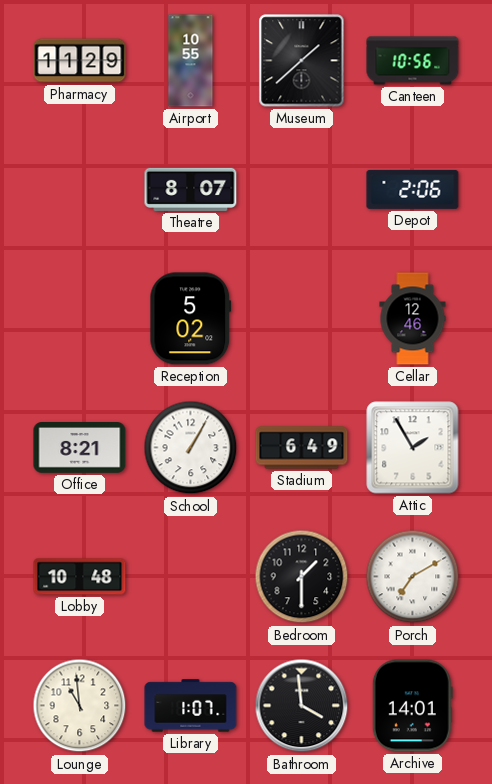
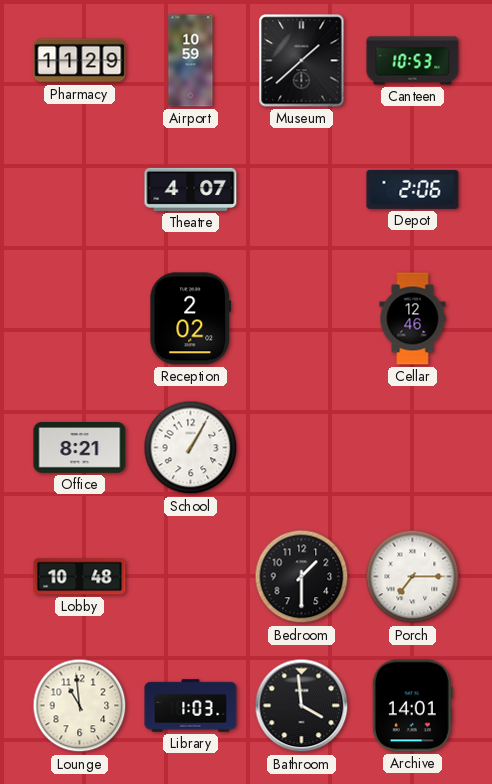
Airport: 10:55 -> 10:59 (191, 61)
Canteen: 10:56 -> 10:53 (413, 61)
Theatre: 8:07 -> 4:07 (191, 189)
Reception: 5:02 -> 2:02 (191, 319)
Stadium: 6:49 -> none (302, 448)
Attic: 1:55 -> none (413, 448)
Porch: 7:10 -> 7:15 (413, 577)
Library: 1:07 -> 1:03 (191, 706)
